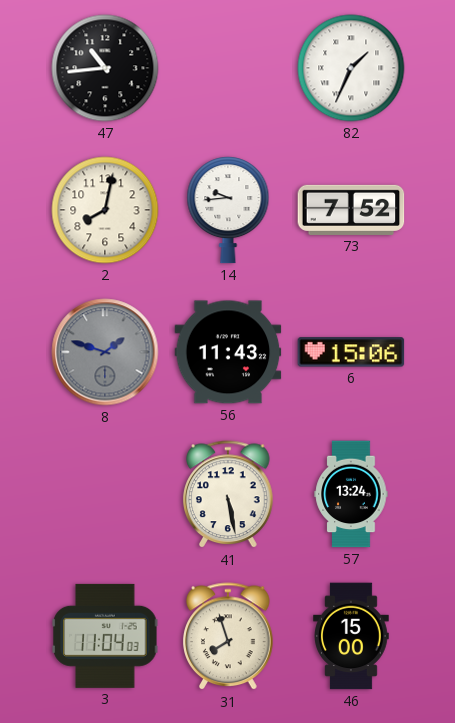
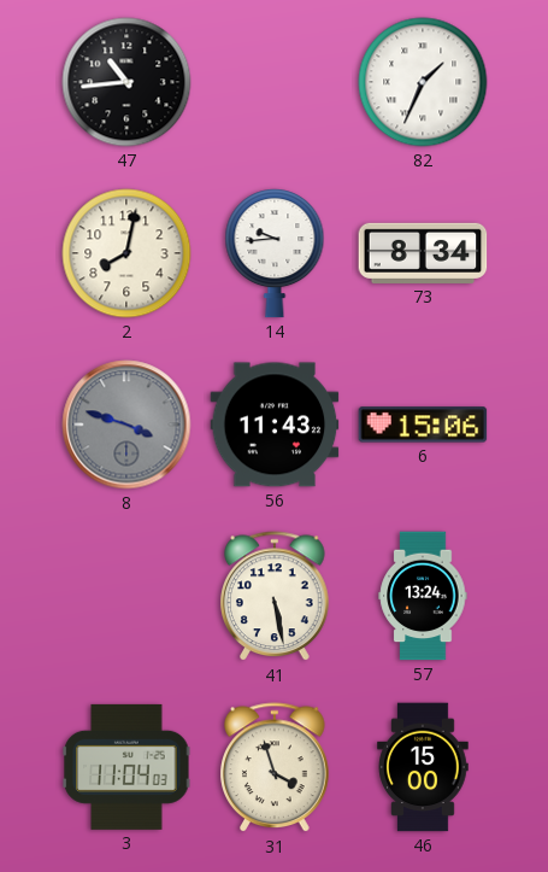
73: 7:52 -> 8:34 (423, 253)
8: 1:48 -> 3:48 (126, 425)
31: 7:57 -> 3:57 (275, 768)
